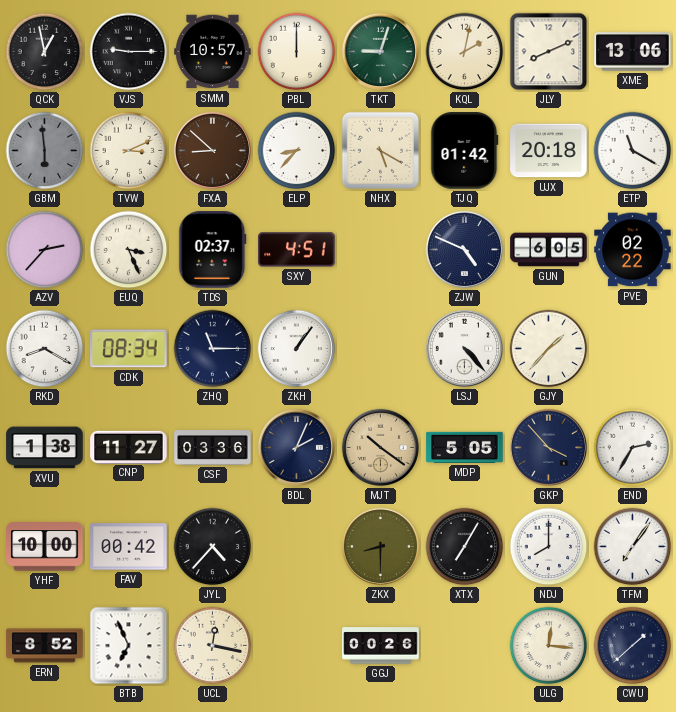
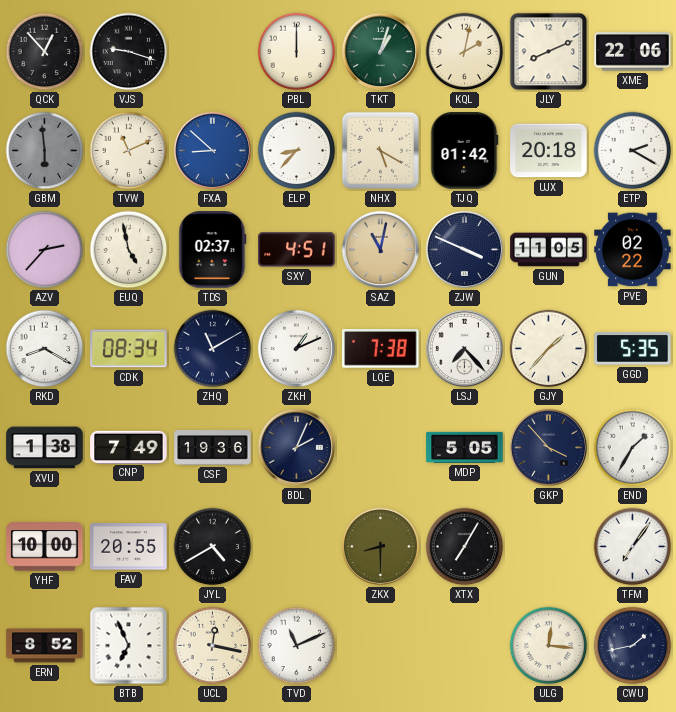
QCK: 12:58 -> 12:53 (45, 52)
VJS: 9:15 -> 9:18 (129, 52)
SMM: 10:57 -> none (213, 52)
TKT: 9:03 -> 1:03 (380, 51)
XME: 13:06 -> 22:06 (633, 52)
TVW: 3:11 -> 11:11 (129, 151)
FXA dial: brown -> blue (212, 150)
ETP: 11:20 -> 2:20 (633, 151)
EUQ: 3:26 -> 4:58 (129, 250)
SAZ: none -> 11:02 (380, 249)
ZJW: 4:49 -> 3:49 (464, 249)
GUN: 6:05 -> 11:05 (549, 250)
ZHQ: 11:15 -> 11:10 (213, 349)
ZKH: 1:06 -> 1:11 (296, 348)
LQE: none -> 7:38 (381, 349)
LSJ: 4:23 -> 7:23 (464, 348)
GGD: none -> 5:35 (633, 349)
CNP: 11:27 -> 7:49 (129, 447)
CSF: 03:36 -> 19:36 (213, 448)
MJT: 10:21 -> none (380, 447)
END: 2:35 -> 1:35 (633, 448)
FAV: 00:42 -> 20:55 (129, 547)
JYL: 4:37 -> 4:40 (213, 547)
NDJ: 8:00 -> none (549, 547)
TVD: none -> 11:11 (297, 646)
GGJ: 00:26 -> none (381, 646)
CWU: 1:38 -> 1:43 (633, 646)
